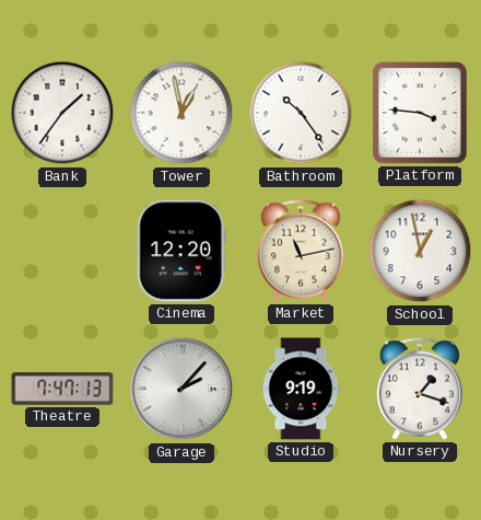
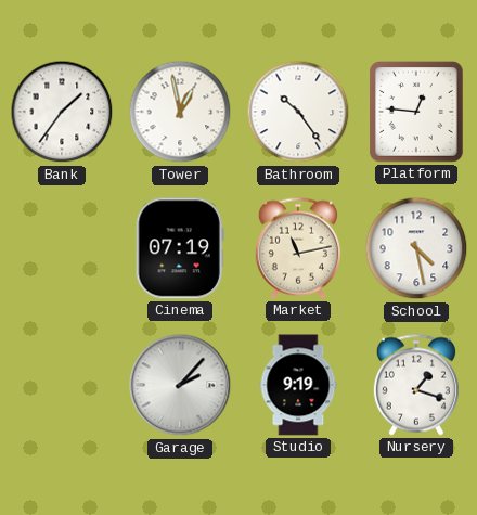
Platform: 3:46 -> 12:46 (416, 112)
Cinema: 12:20 -> 07:19 (180, 248)
School: 12:58 -> 4:28 (416, 248)
Theatre: 7:47 -> none (62, 389)
